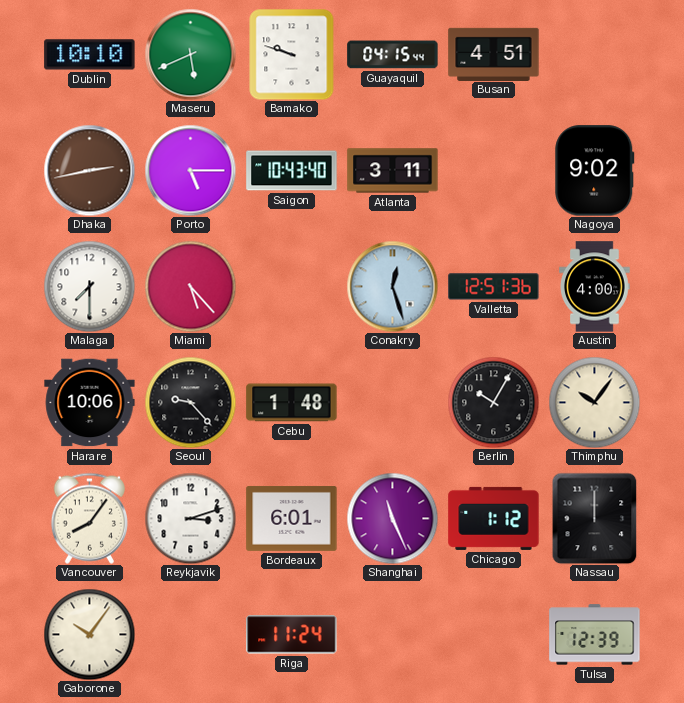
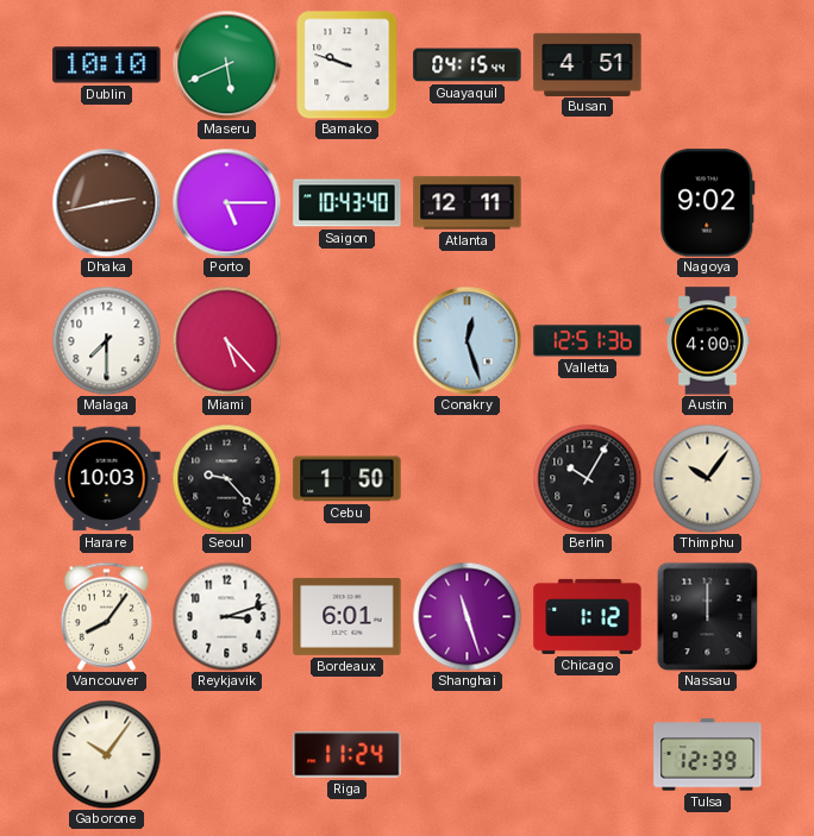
Atlanta: 3:11 -> 12:11 (468, 203)
Harare: 10:06 -> 10:03 (107, 479)
Cebu: 1:48 -> 1:50 (347, 479)
Shanghai: 11:26 -> 11:27 (467, 616)
